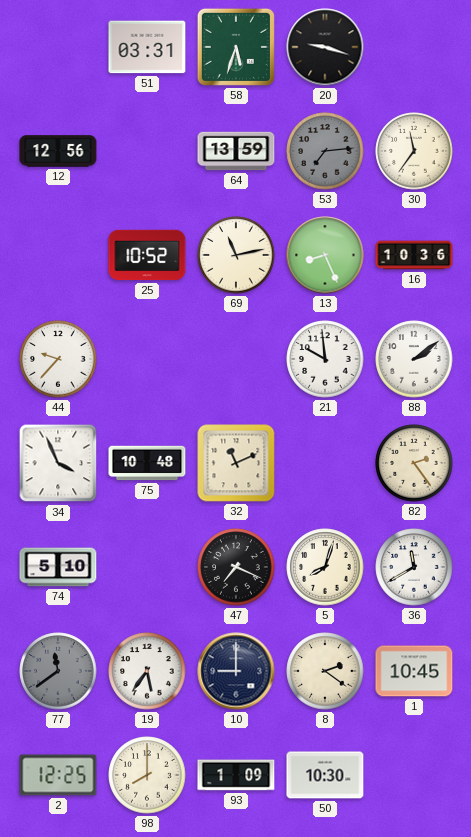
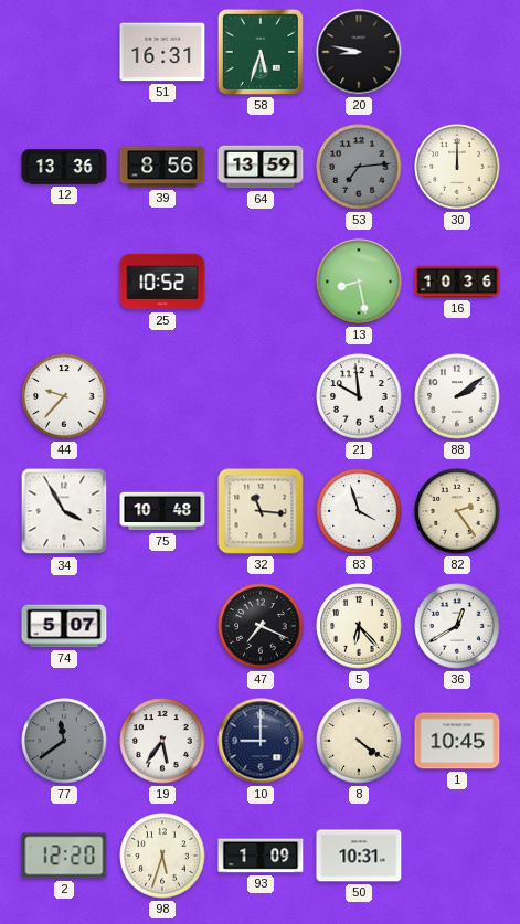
51: 03:31 -> 16:31 (162, 52)
20: 9:18 -> 8:47 (359, 52)
12: 12:56 -> 13:36 (64, 167)
39: none -> 8:56 (162, 167)
30: 11:36 -> 12:00 (457, 167)
69: 11:13 -> none (236, 255)
13: 8:26 -> 8:28 (359, 282)
34: 3:56 -> 3:55 (64, 511)
32: 11:11 -> 11:16 (261, 511)
83: none -> 3:57 (359, 511)
74: 5:10 -> 5:07 (64, 626)
5: 8:03 -> 6:23 (359, 626)
36: 11:40 -> 12:40 (457, 626)
8: 2:21 -> 4:21 (359, 741)
2: 12:25 -> 12:20 (64, 856)
98: 8:00 -> 5:33 (162, 856)
50: 10:30 -> 10:31 (359, 856)
